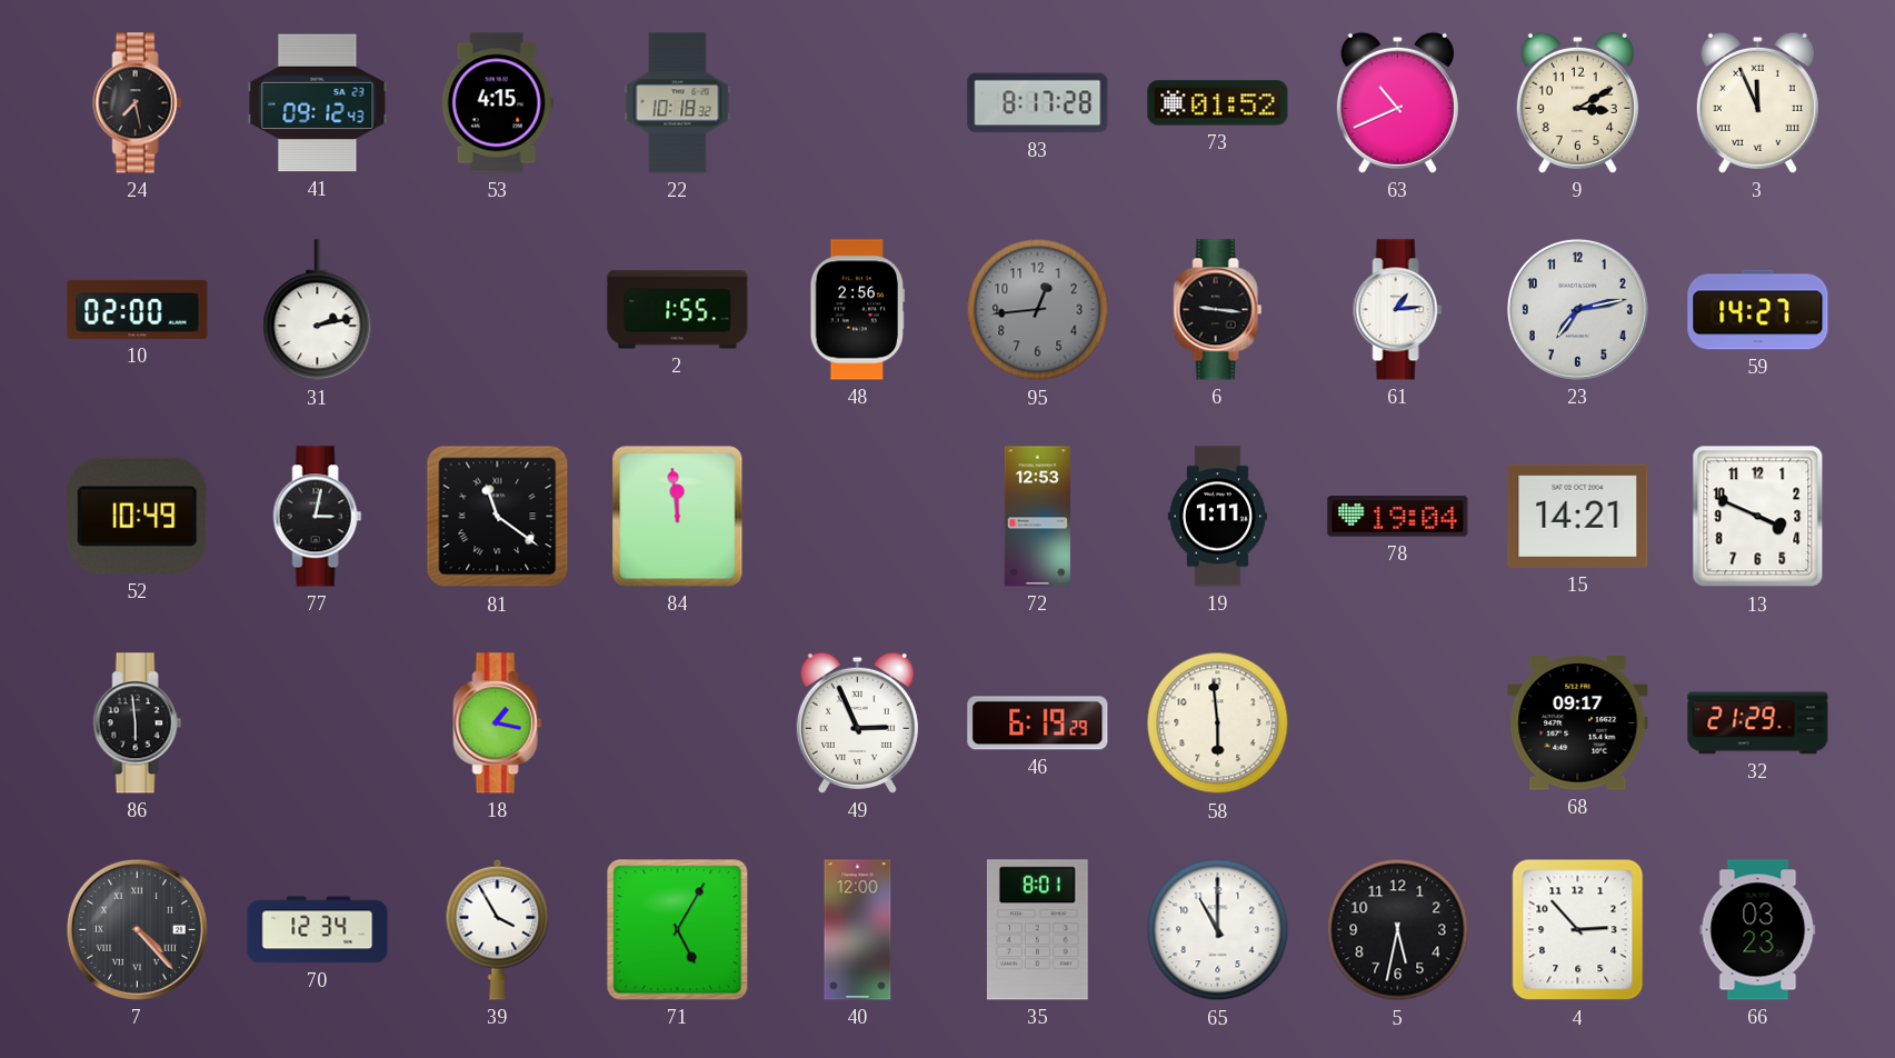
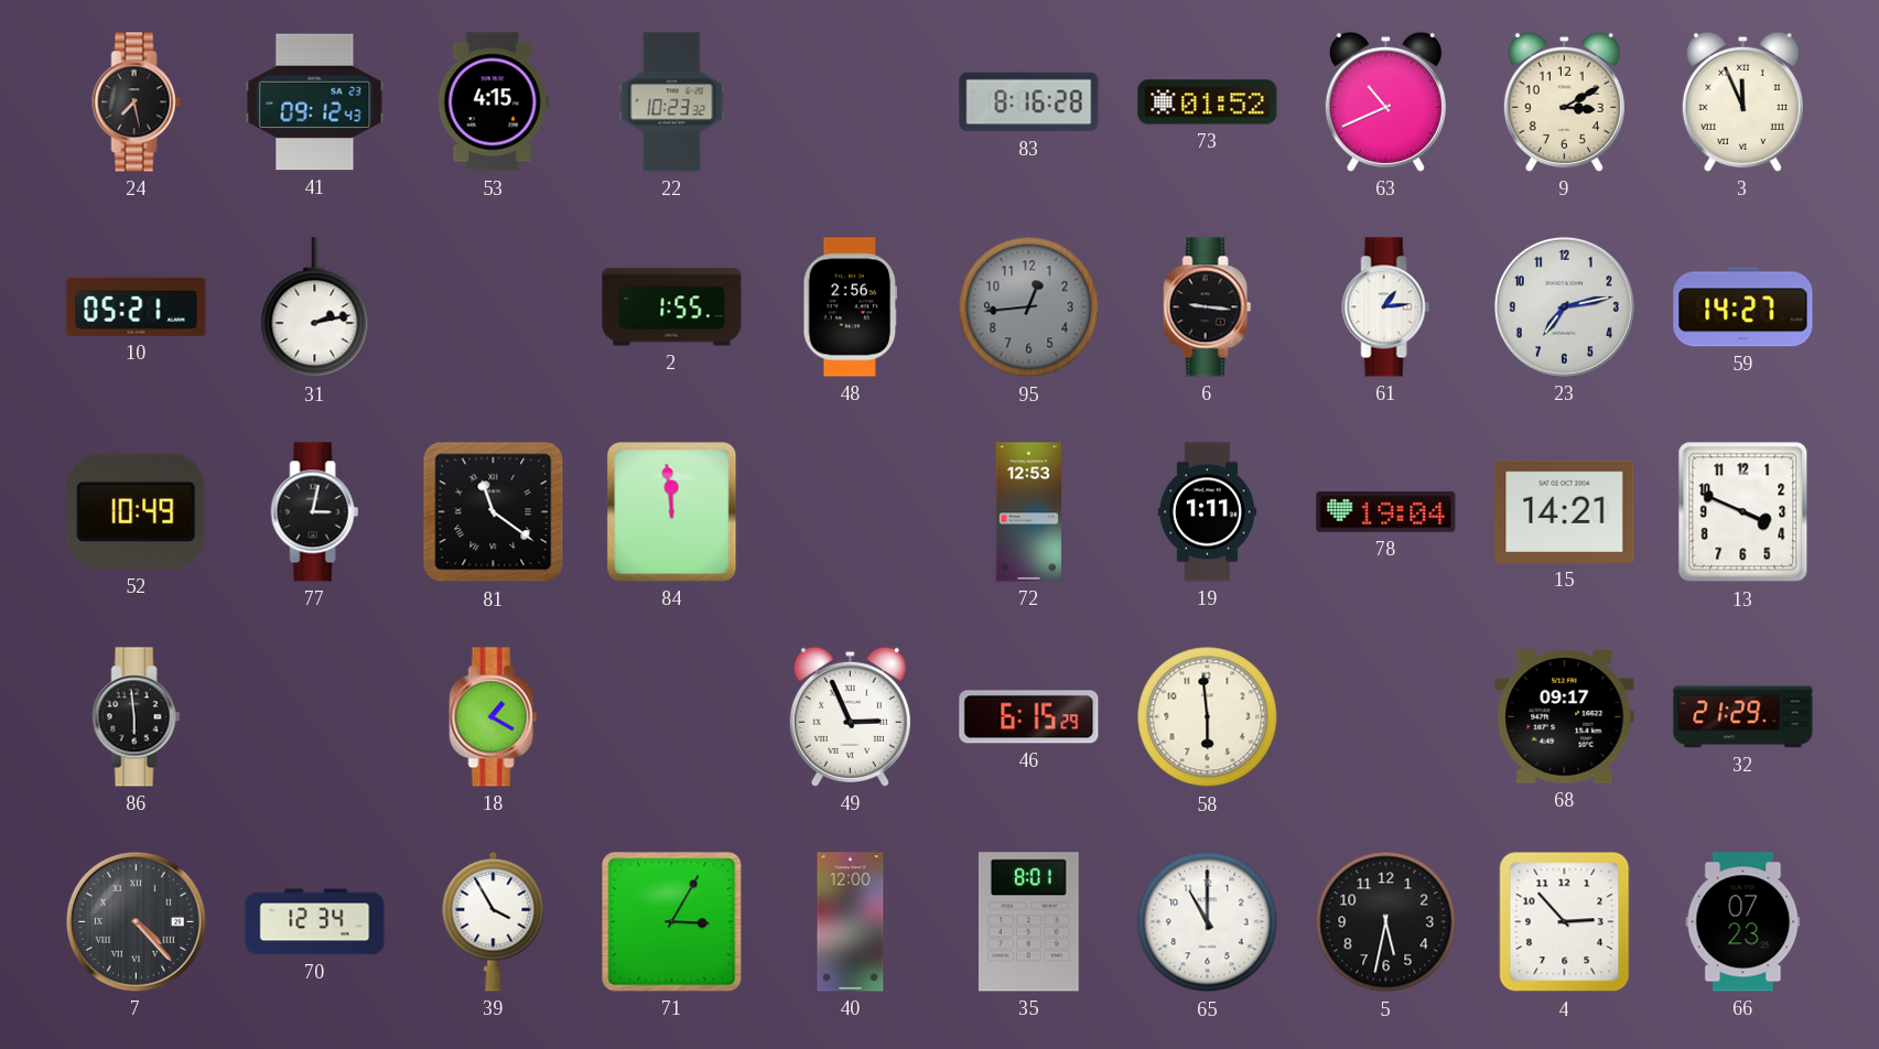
22: 10:18 -> 10:23 (672, 102)
83: 8:17 -> 8:16 (1029, 102)
10: 02:00 -> 05:21 (137, 306)
18: 1:17 -> 1:20 (494, 717)
46: 6:19 -> 6:15 (1029, 717)
71: 5:05 -> 3:05 (672, 922)
66: 03:23 -> 07:23 (1743, 922)
